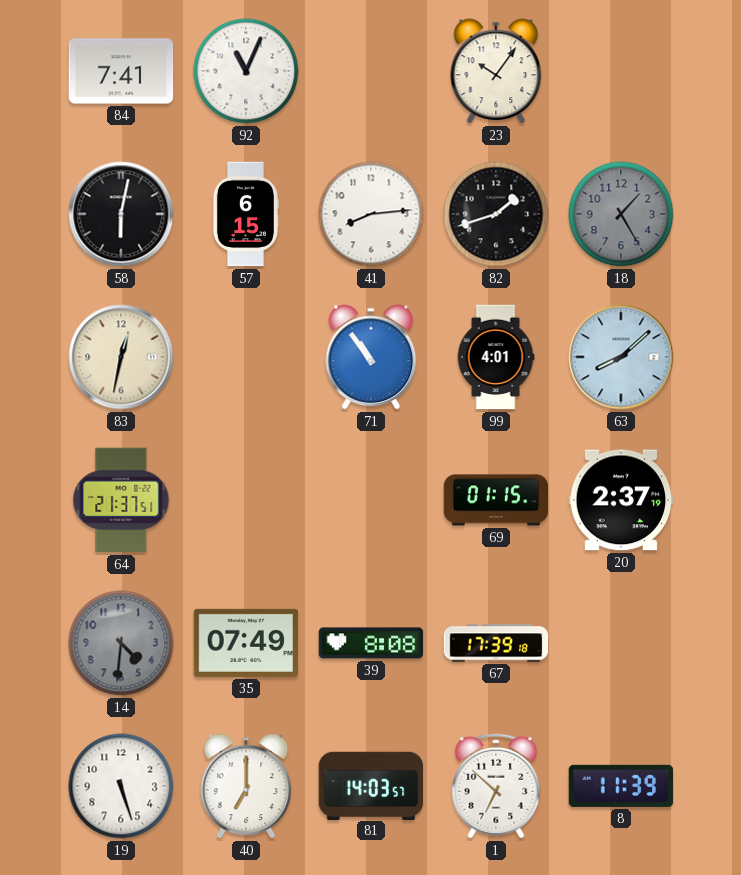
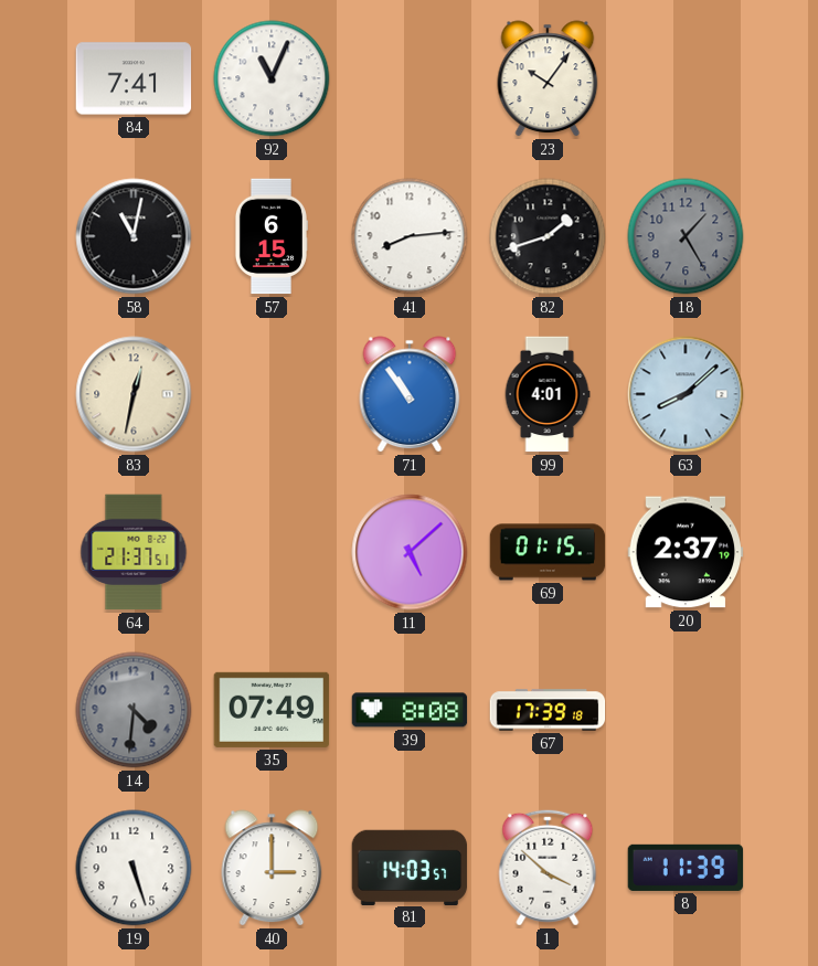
58: 6:02 -> 11:02 (134, 236)
11: none -> 5:08 (410, 552)
40: 7:00 -> 3:00 (272, 868)
1: 6:52 -> 3:52 (548, 868)
